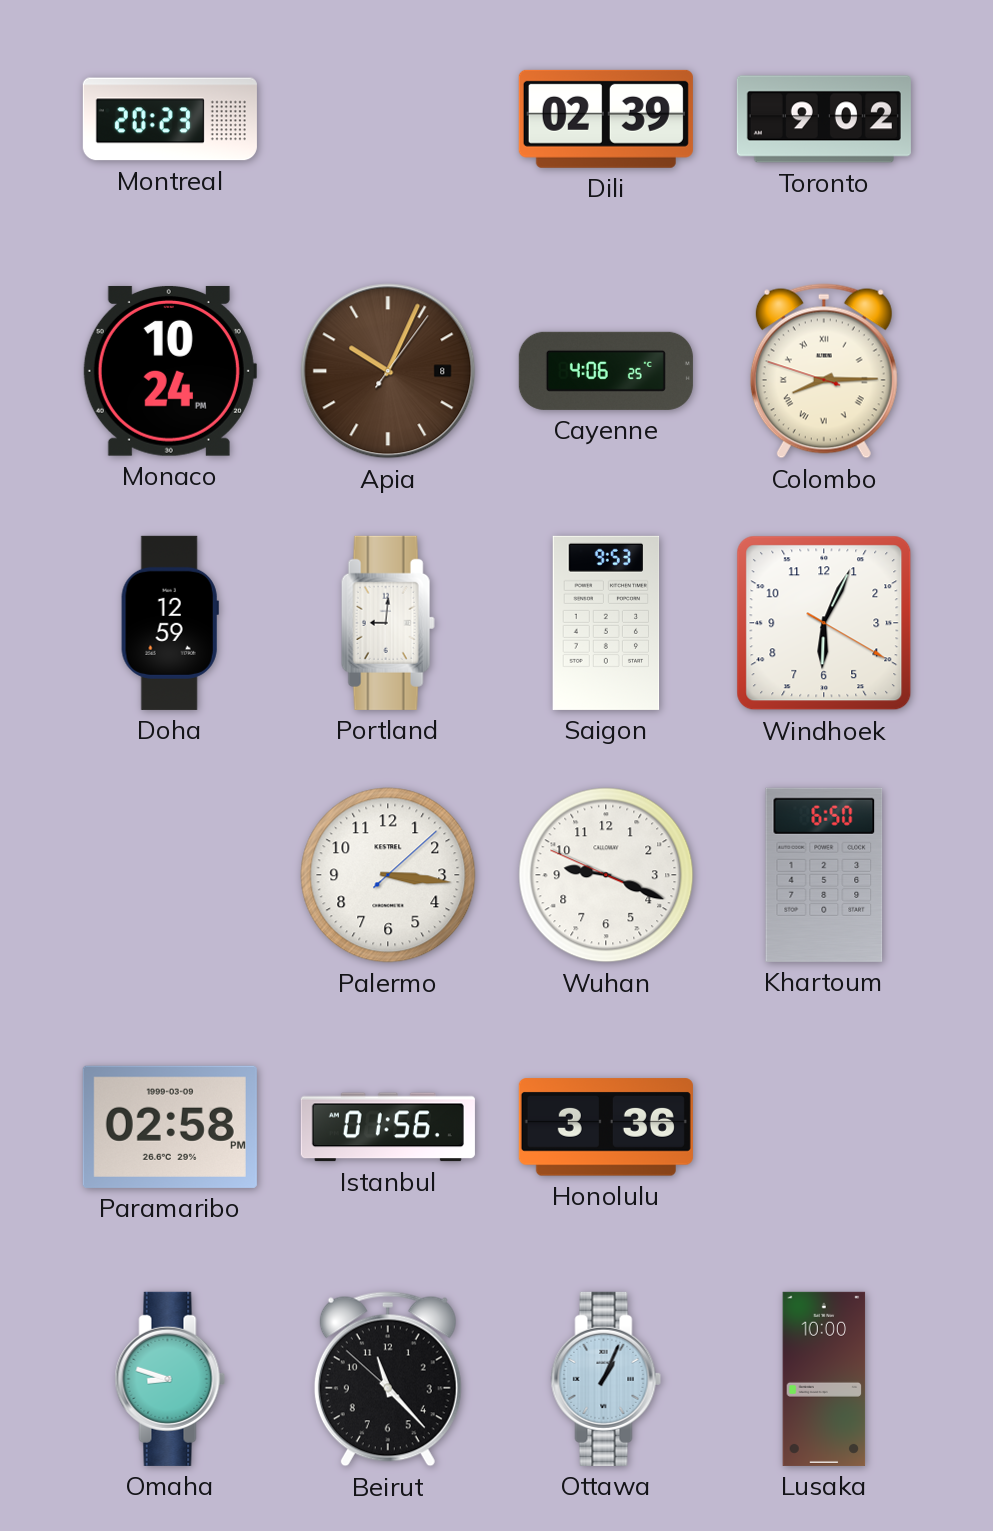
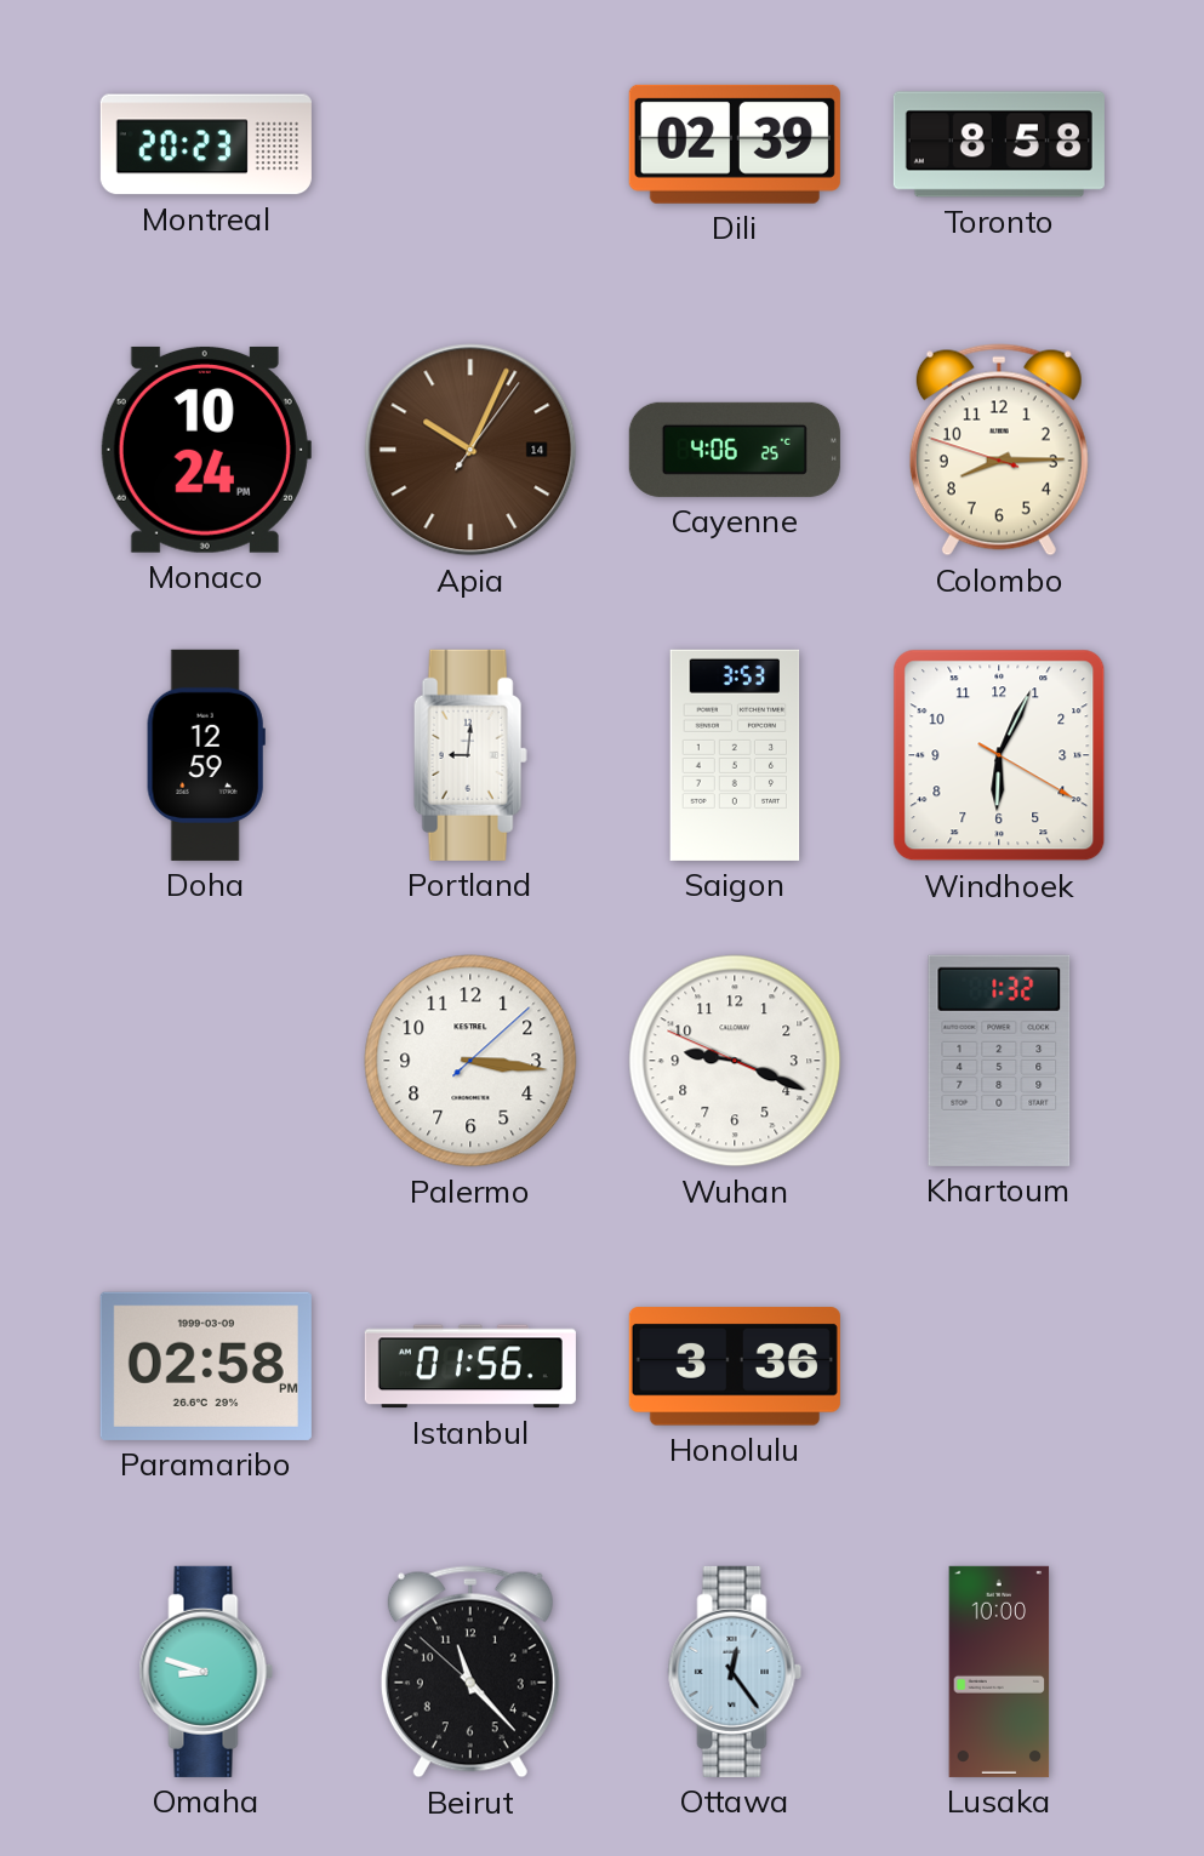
Toronto: 9:02 -> 8:58 (999, 144)
Apia date: 8 -> 14 (470, 450)
Colombo numerals: Roman -> Arabic (999, 450)
Saigon: 9:53 -> 3:53 (735, 755)
Khartoum: 6:50 -> 1:32 (999, 1061)
Ottawa: 1:04 -> 12:24 (735, 1672)
